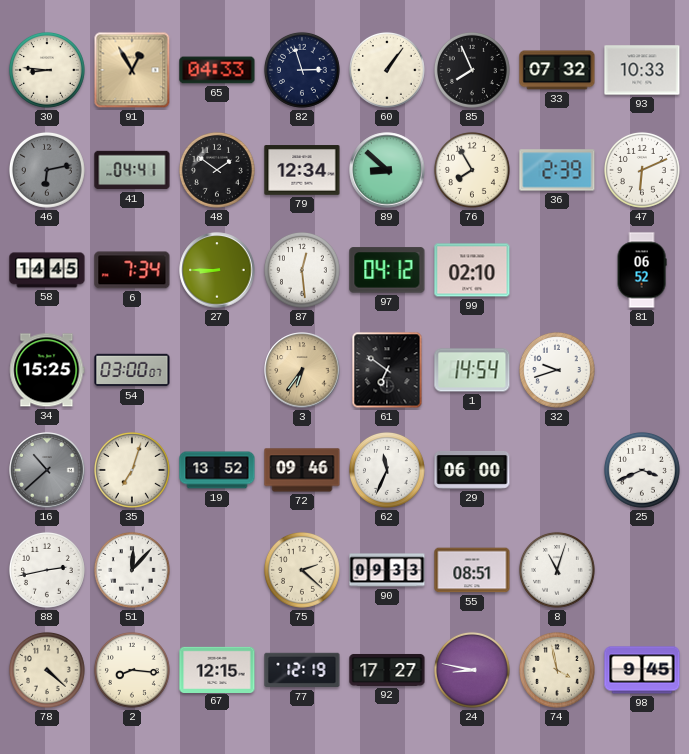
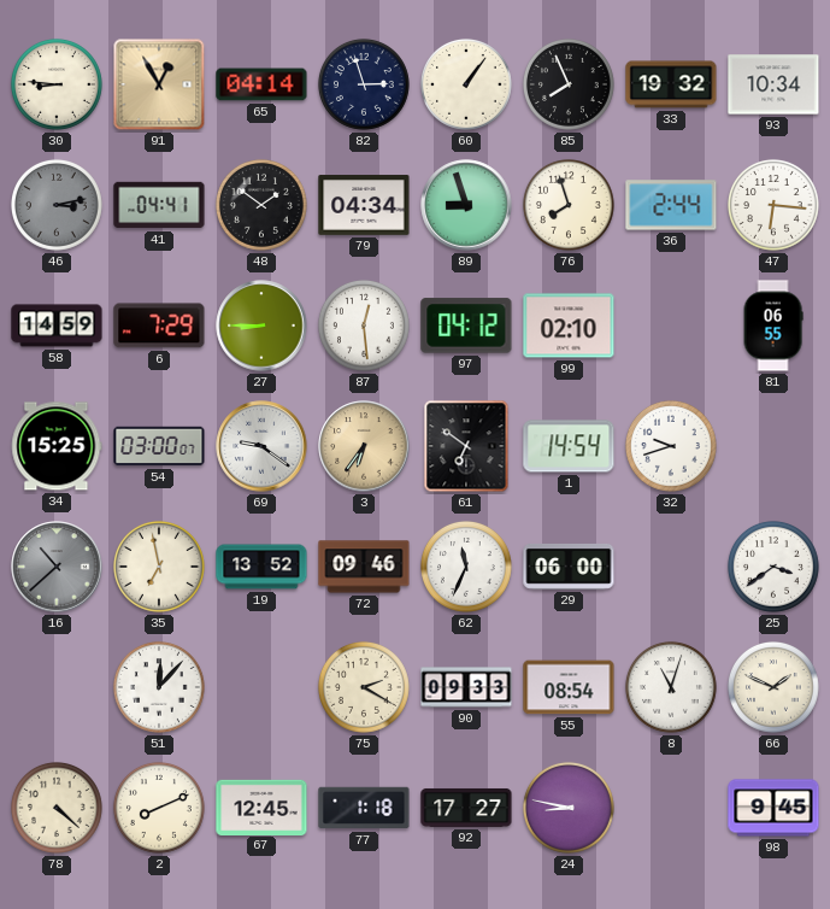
65: 04:33 -> 04:14 (261, 84)
33: 07:32 -> 19:32 (671, 84)
93: 10:33 -> 10:34 (773, 84)
46: 6:13 -> 3:13 (57, 205)
79: 12:34 -> 04:34 (364, 205)
89: 8:52 -> 8:57 (466, 205)
76: 7:55 -> 7:57 (569, 205)
36: 2:39 -> 2:44 (671, 205)
47: 6:11 -> 6:16 (773, 205)
58: 14:45 -> 14:59 (57, 326)
6: 7:34 -> 7:29 (159, 326)
81: 06:52 -> 06:55 (773, 326)
69: none -> 9:21 (261, 446)
35: 7:03 -> 6:58 (159, 567)
25: 3:41 -> 3:39 (773, 567)
88: 2:43 -> none (47, 570)
75: 2:22 -> 2:20 (364, 687)
55: 08:51 -> 08:54 (569, 687)
66: none -> 1:49 (773, 687)
2: 8:16 -> 8:11 (159, 808)
67: 12:15 -> 12:45 (261, 807)
77: 12:19 -> 1:18 (364, 808)
74: 3:58 -> none (557, 670)
